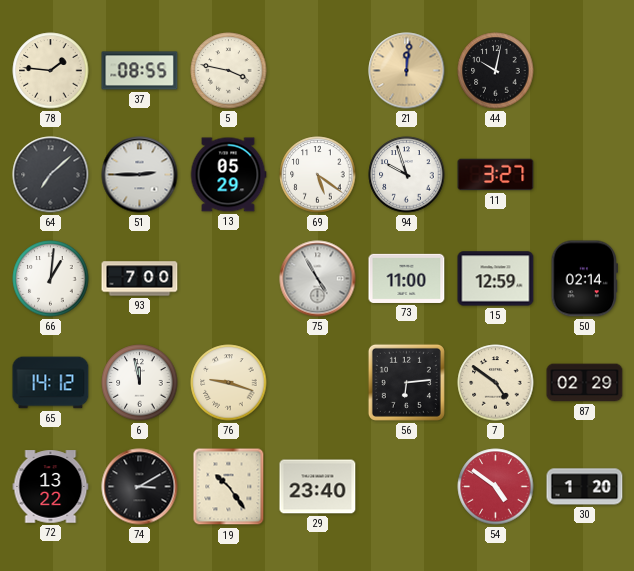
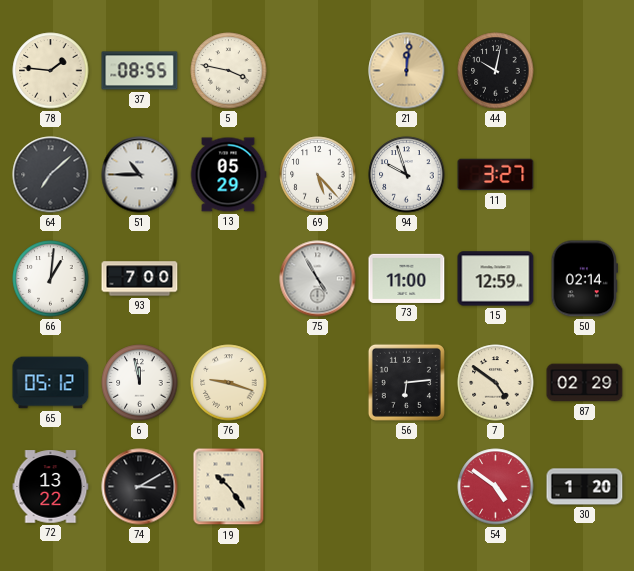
51: 2:45 -> 10:45 (140, 175)
69: 5:21 -> 5:23 (318, 175)
65: 14:12 -> 05:12 (51, 383)
29: 23:40 -> none (318, 487)
